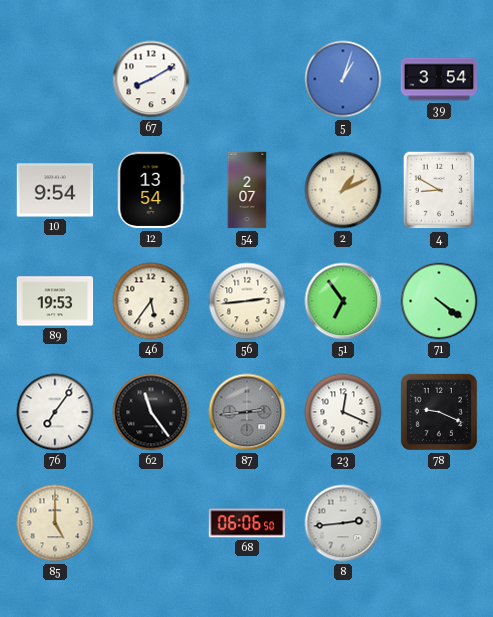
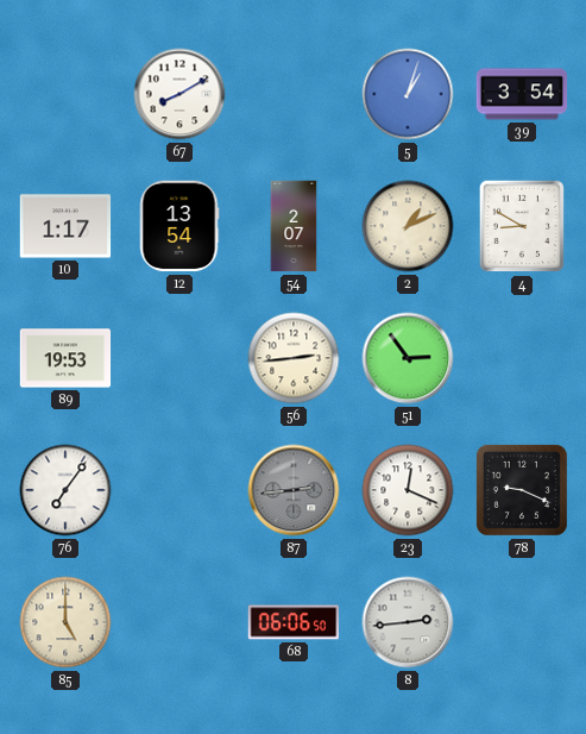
10: 9:54 -> 1:17 (65, 226)
46: 5:36 -> none (151, 301)
51: 6:54 -> 2:54 (408, 358)
71: 4:21 -> none (439, 301)
62: 11:24 -> none (151, 412)
